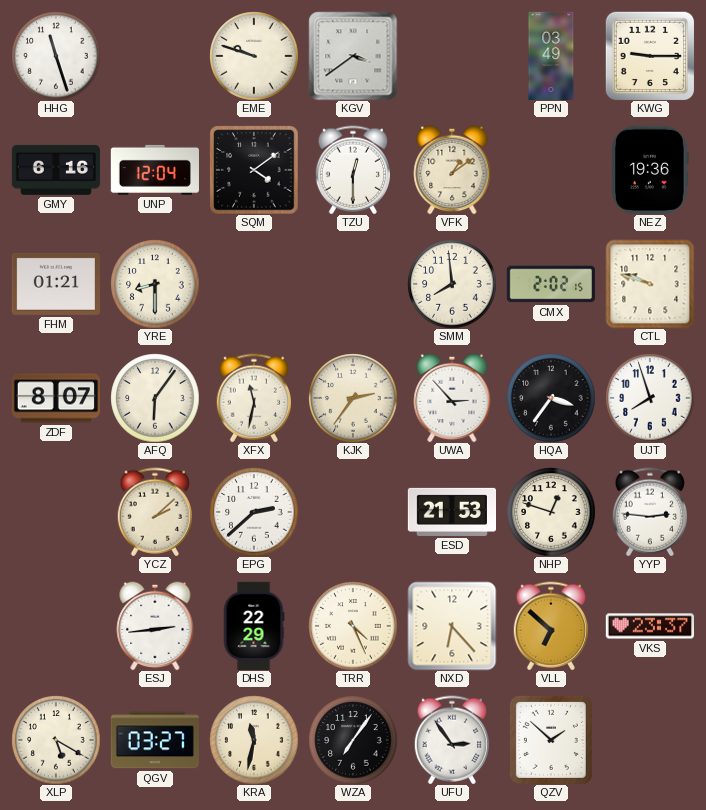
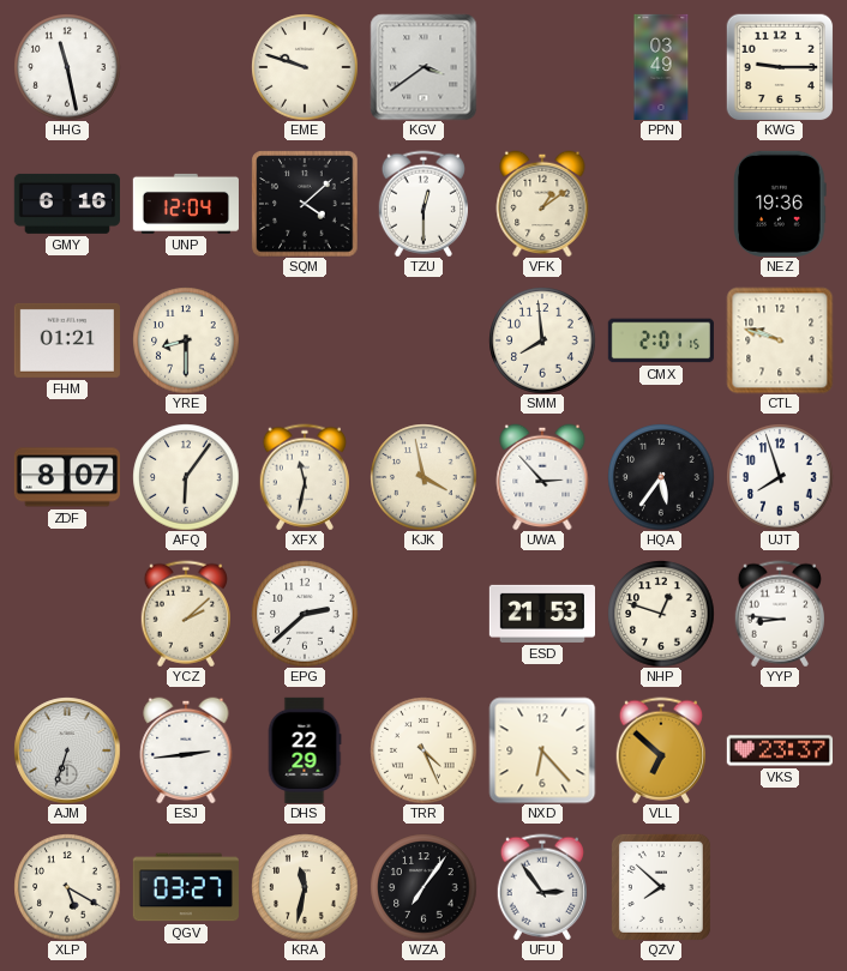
HHG: 11:27 -> 11:28 (67, 67)
SQM: 4:09 -> 4:08 (305, 204)
CMX: 2:02 -> 2:01 (661, 340)
KJK: 2:36 -> 3:58 (423, 477)
HQA: 3:36 -> 5:36 (661, 477)
YYP: 2:46 -> 8:46 (779, 614)
AJM: none -> 6:33 (67, 750)
QZV: 1:52 -> 7:52 (661, 887)
